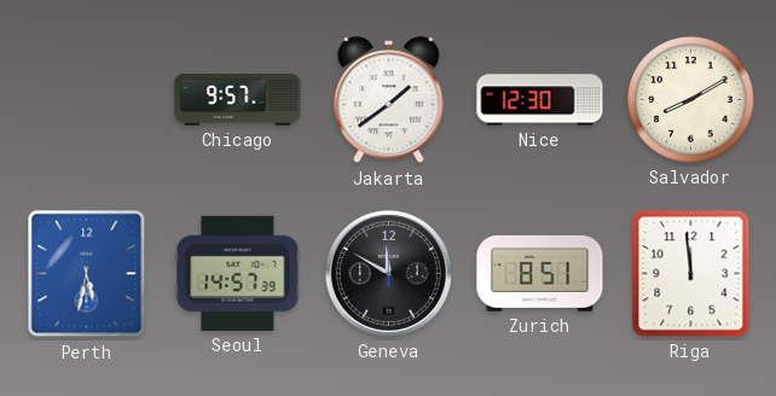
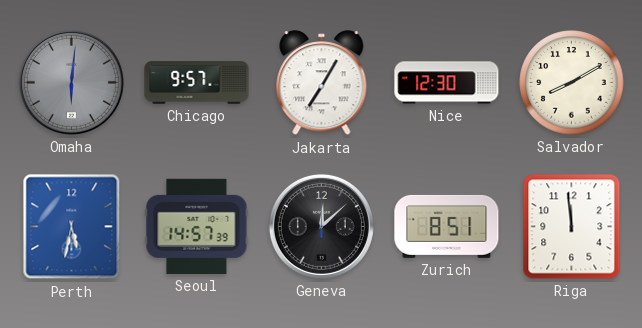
Omaha: none -> 6:01 (71, 82)
Jakarta: 1:39 -> 7:05 (322, 83)
Geneva: 11:50 -> 12:08 (321, 226)
